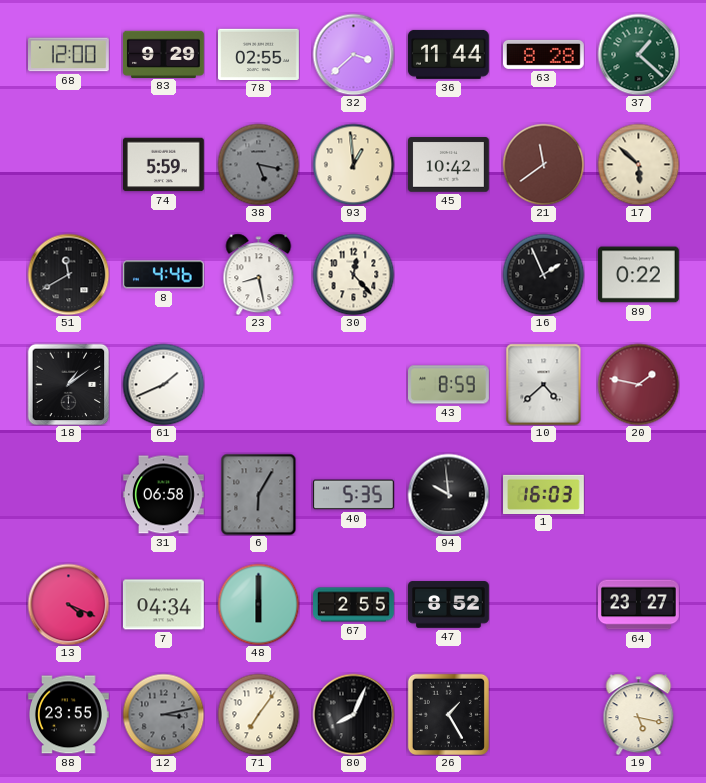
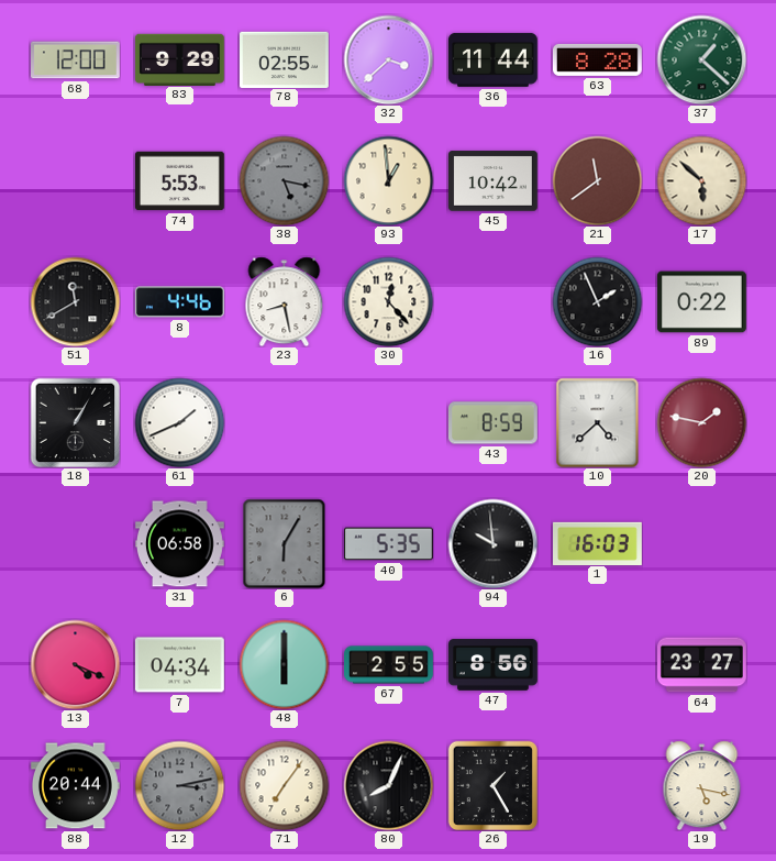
74: 5:59 -> 5:53 (180, 181)
18: 1:09 -> 1:05 (75, 422)
47: 8:52 -> 8:56 (494, 665)
88: 23:55 -> 20:44 (76, 786)
